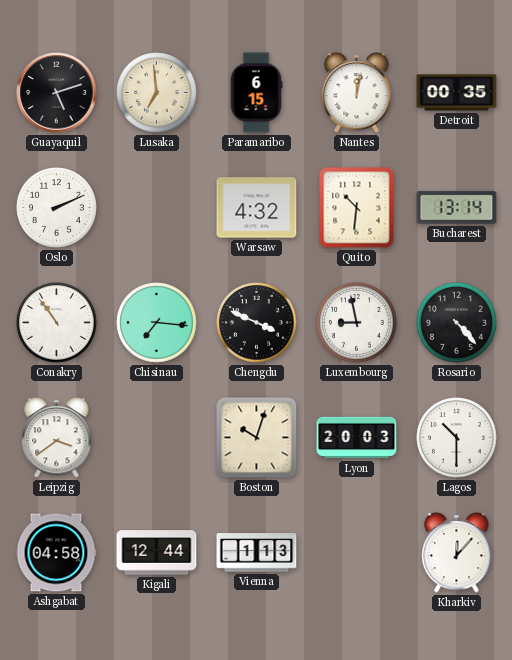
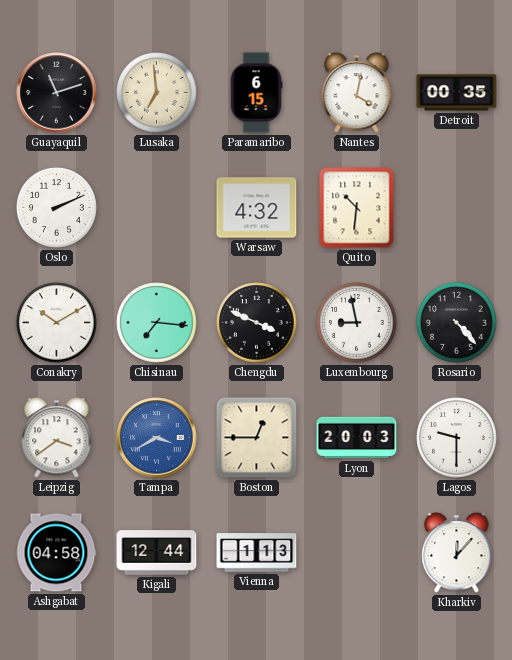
Guayaquil: 5:12 -> 11:12 (57, 93)
Nantes: 12:02 -> 4:02 (357, 93)
Bucharest: 13:14 -> none (457, 208)
Conakry: 10:54 -> 10:10 (57, 323)
Tampa: none -> 3:40 (157, 438)
Boston: 10:03 -> 12:45 (257, 438)
Lagos: 10:30 -> 9:30 (457, 438)
